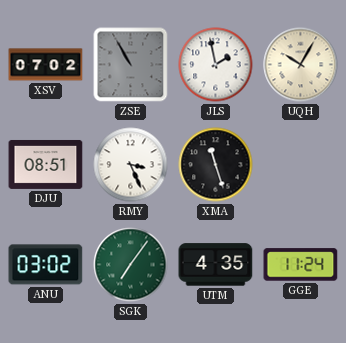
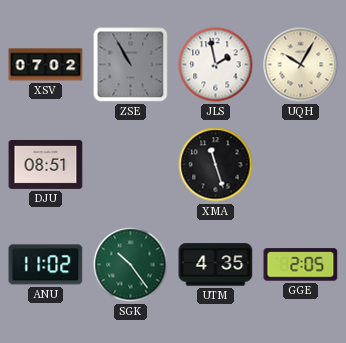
RMY: 3:26 -> none (131, 165)
ANU: 03:02 -> 11:02 (46, 265)
SGK: 7:06 -> 10:24 (131, 265)
GGE: 11:24 -> 2:05 (301, 265)
